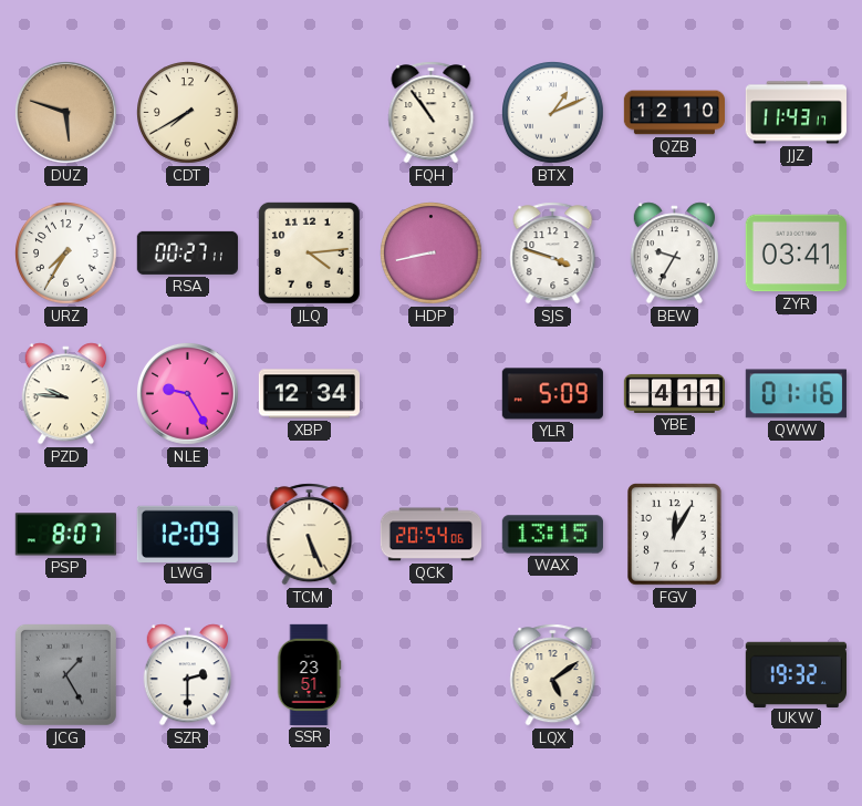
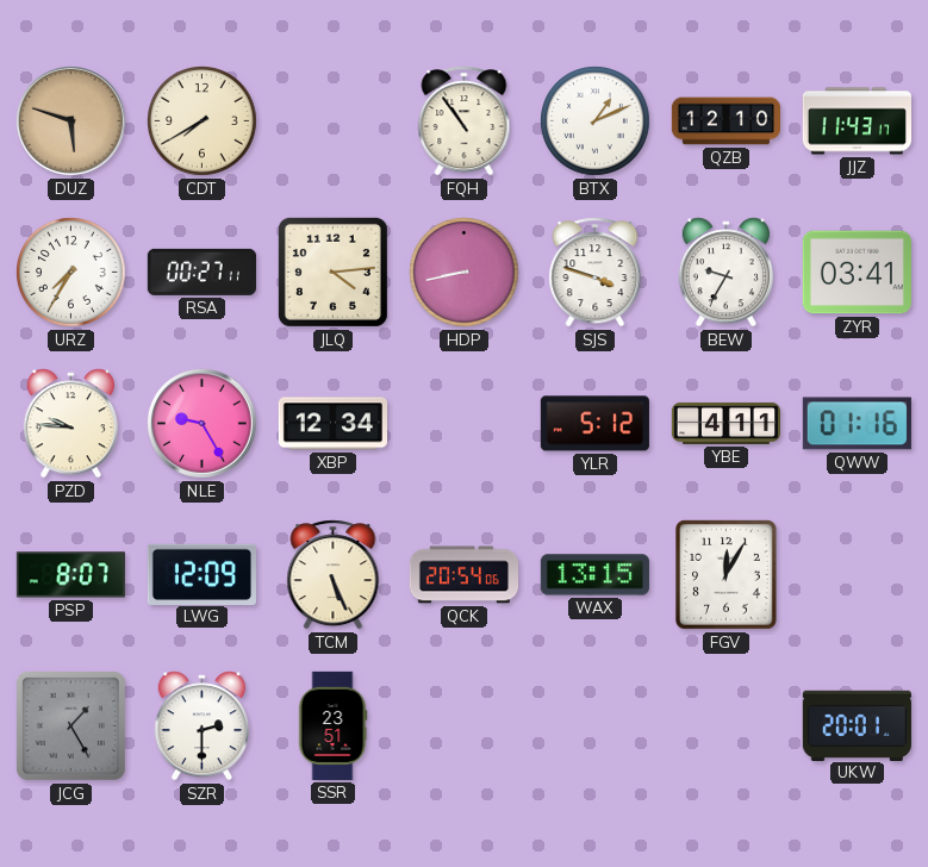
YLR: 5:09 -> 5:12 (594, 424)
LQX: 5:09 -> none (553, 675)
UKW: 19:32 -> 20:01 (857, 725)
